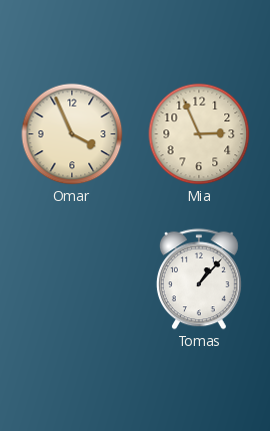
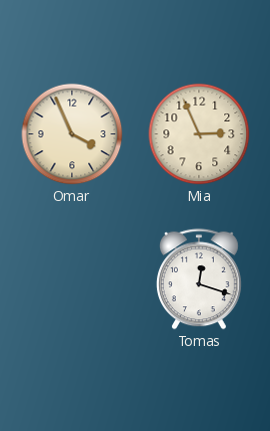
Tomas: 1:07 -> 12:18 (199, 279)
